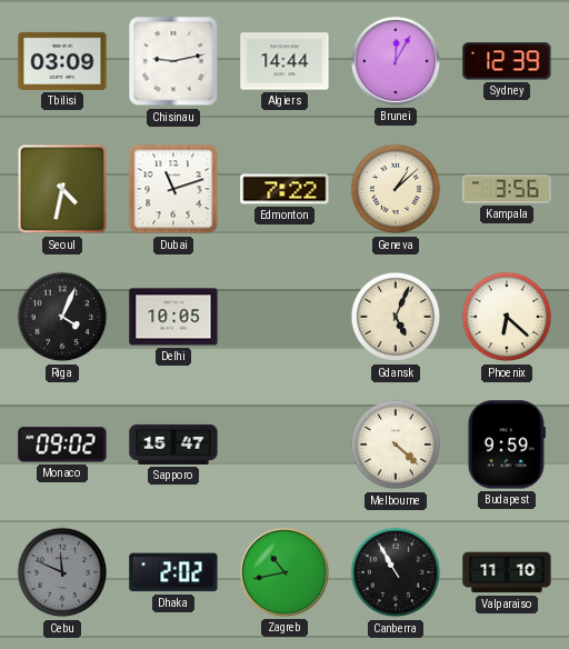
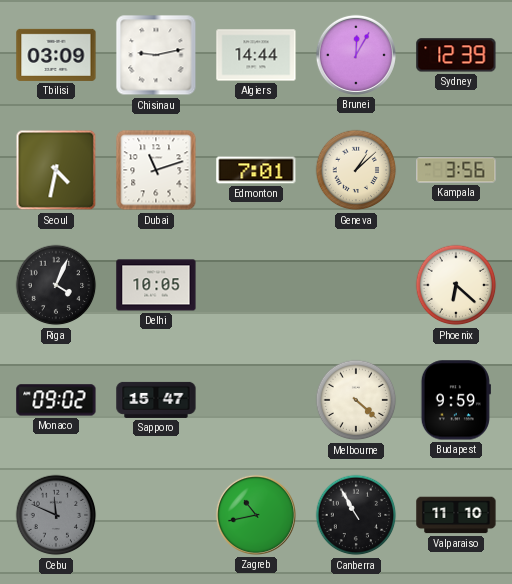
Edmonton: 7:22 -> 7:01 (256, 170)
Gdansk: 5:04 -> none (396, 317)
Dhaka: 2:02 -> none (173, 572)
